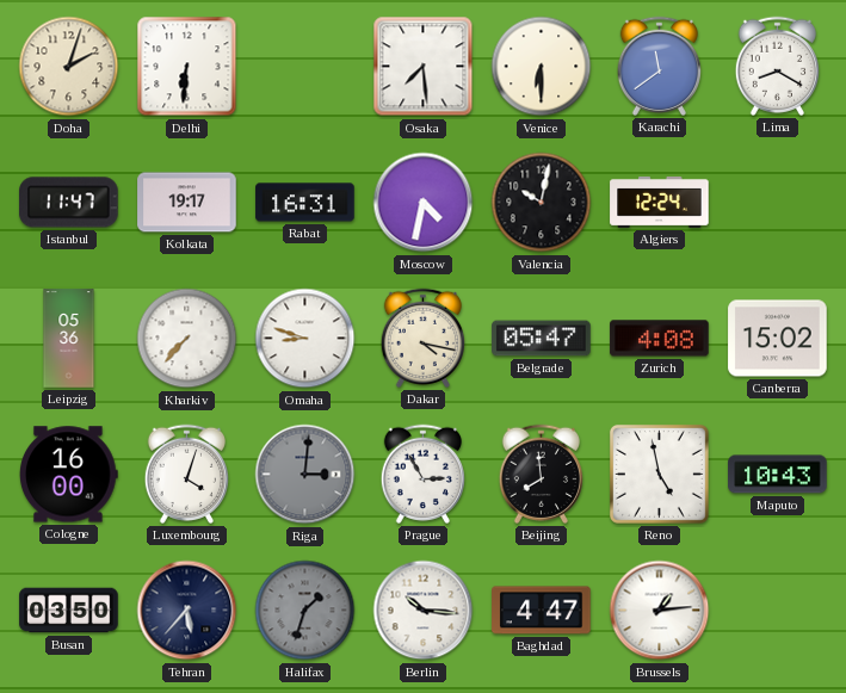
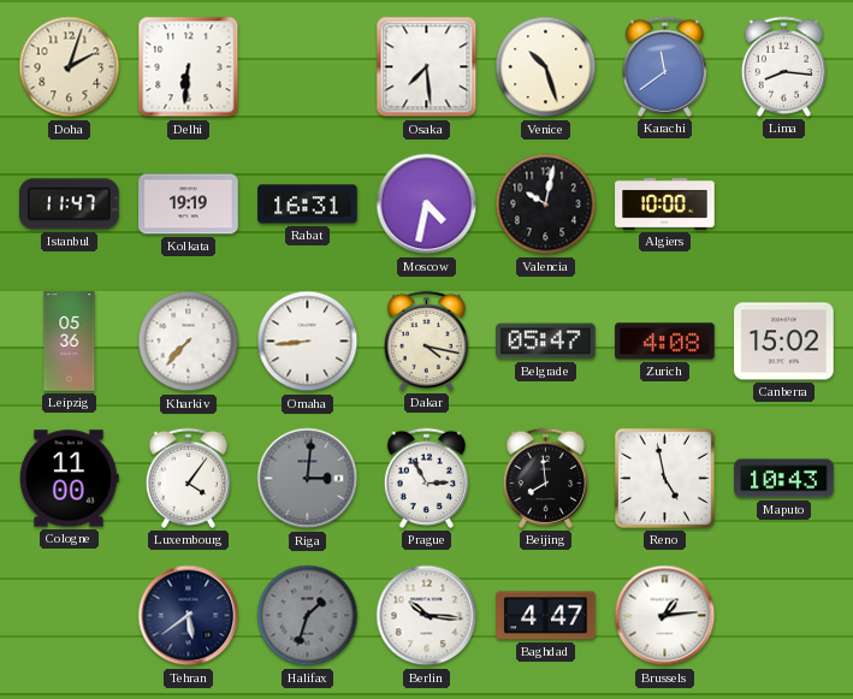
Venice: 6:30 -> 10:27 (546, 67)
Lima: 8:20 -> 8:16 (783, 66)
Kolkata: 19:17 -> 19:19 (189, 205)
Algiers: 12:24 -> 10:00 (665, 203)
Omaha: 8:48 -> 8:44 (308, 342)
Cologne: 16:00 -> 11:00 (70, 479)
Luxembourg: 4:03 -> 4:06 (188, 478)
Busan: 03:50 -> none (69, 611)
Tehran: 5:37 -> 5:39 (189, 616)
